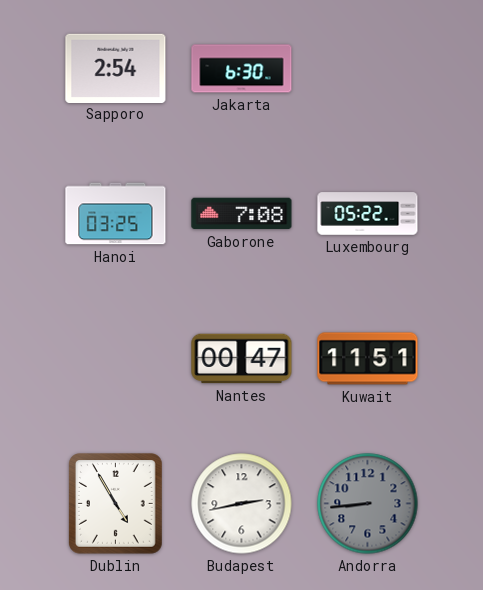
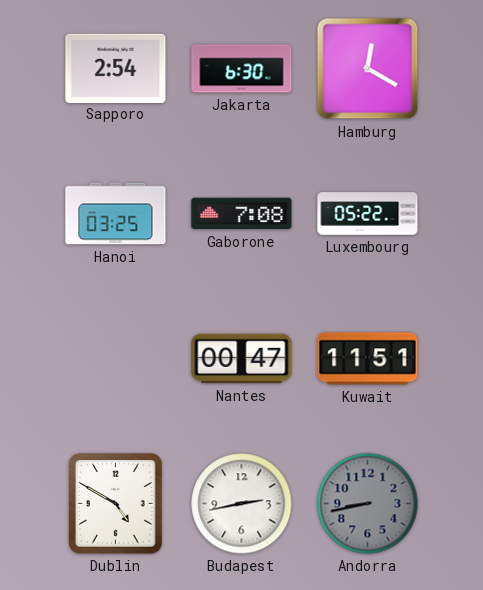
Hamburg: none -> 12:20 (368, 69)
Dublin: 4:55 -> 4:50 (116, 504)
Andorra: 8:44 -> 8:43 (368, 504)
